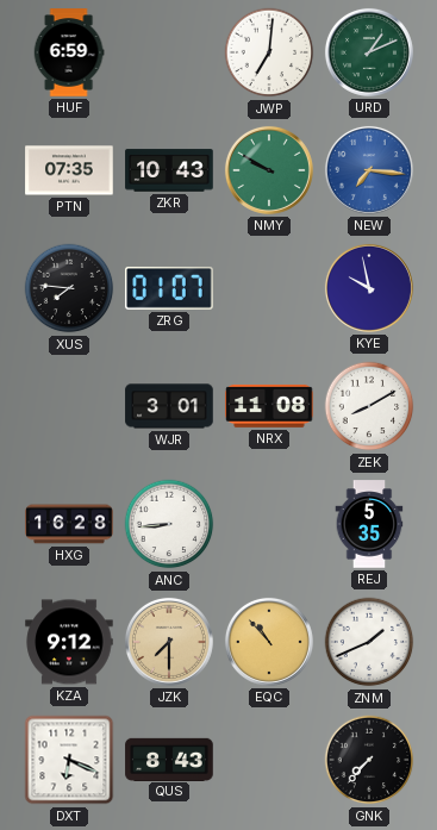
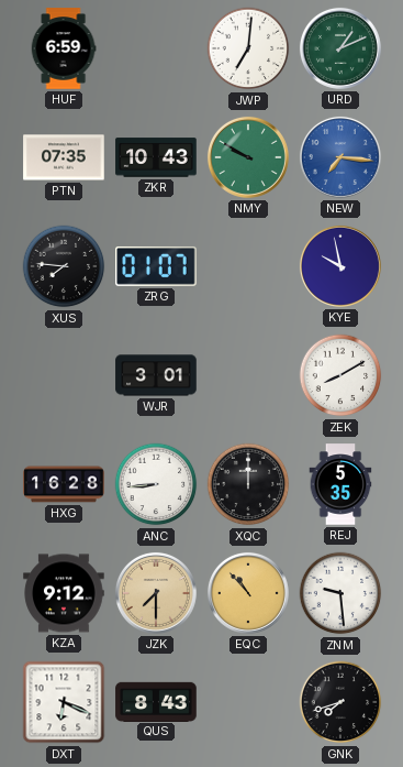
NRX: 11:08 -> none (269, 406)
XQC: none -> 12:00 (248, 484)
ZNM: 1:41 -> 9:29 (340, 593)
GNK: 7:37 -> 7:42 (340, 702)
